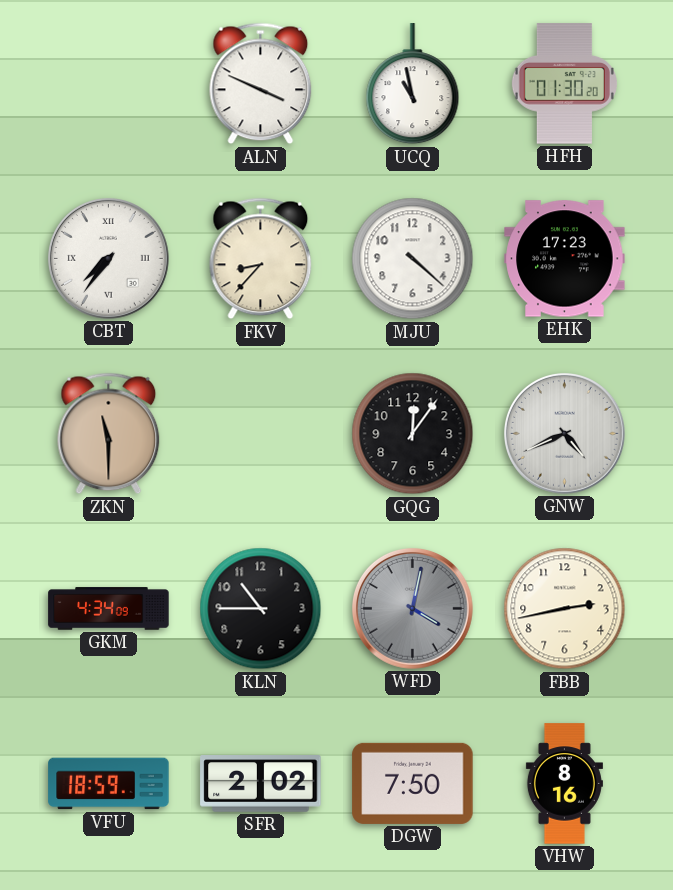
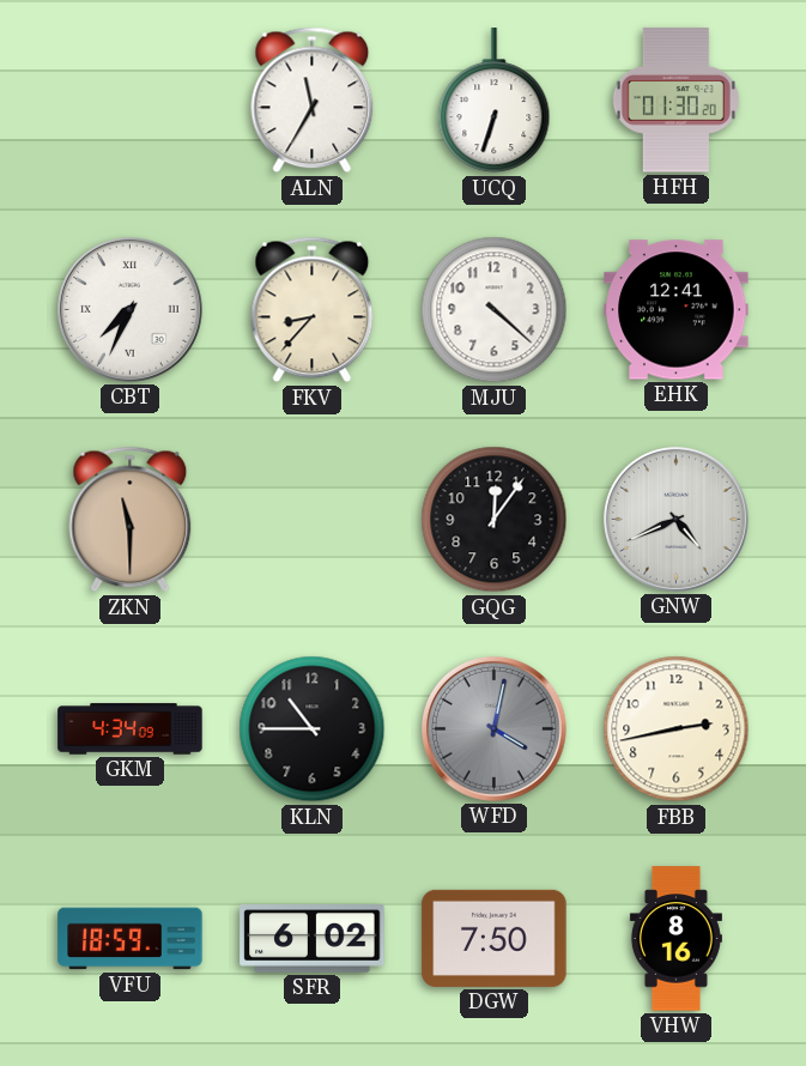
ALN: 3:49 -> 11:35 (313, 101)
UCQ: 10:58 -> 6:33 (495, 101)
CBT: 7:36 -> 7:34 (129, 309)
EHK: 17:23 -> 12:41 (677, 310)
SFR: 2:02 -> 6:02 (313, 939)
